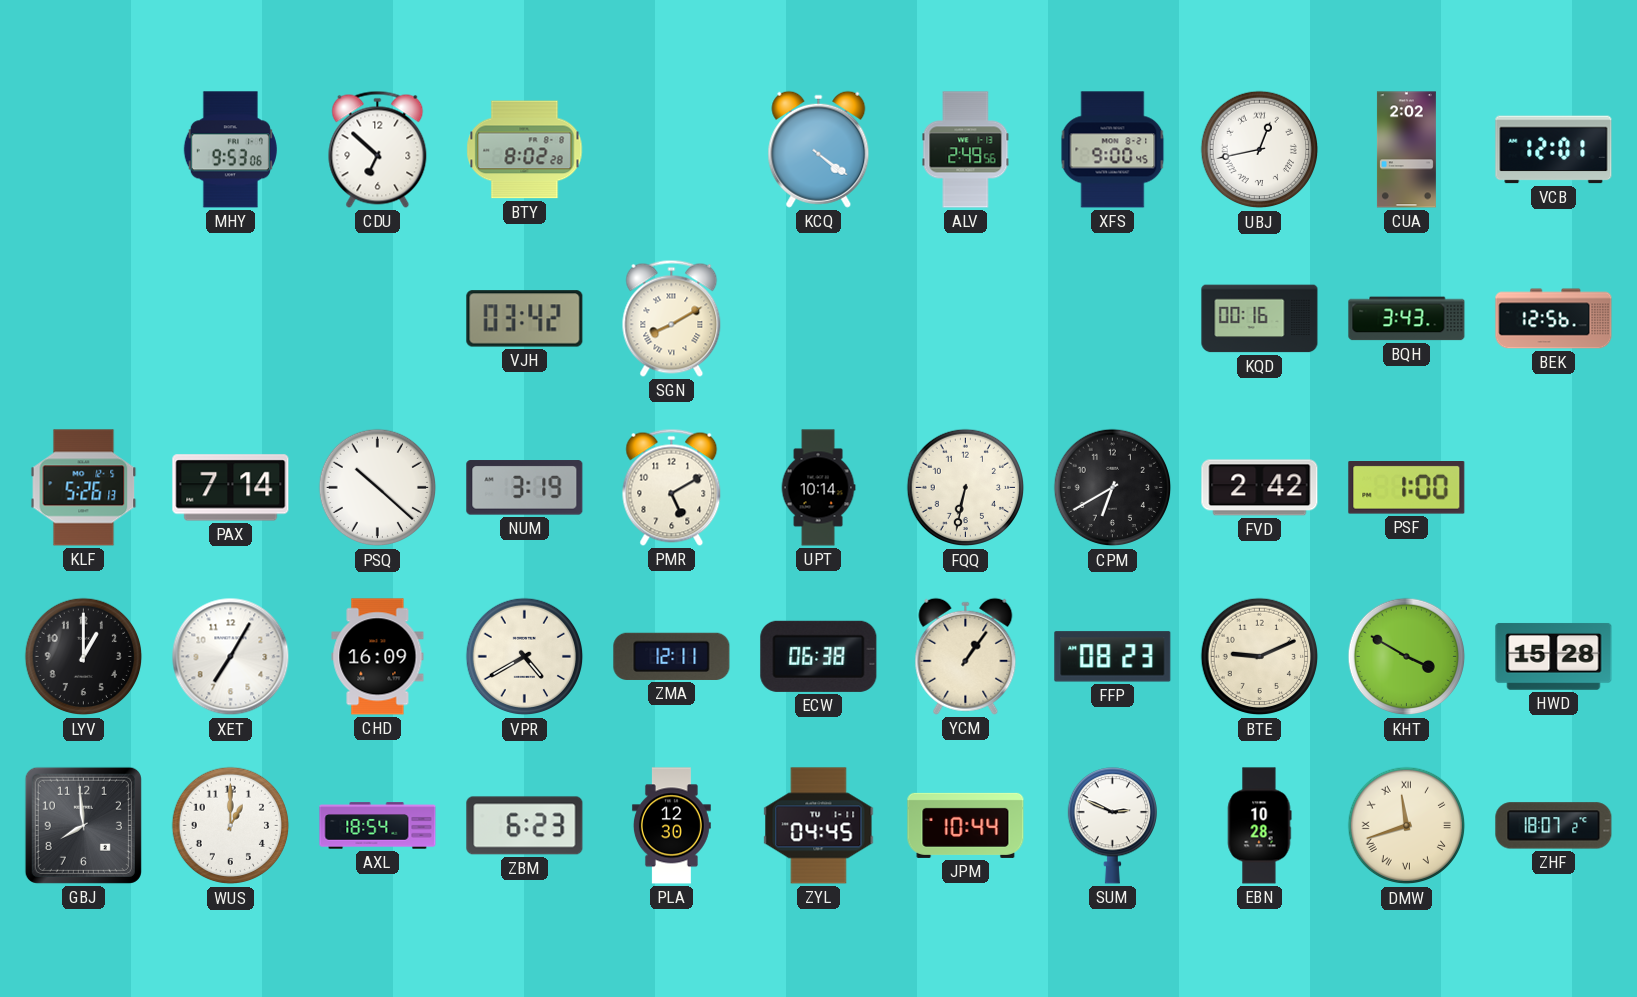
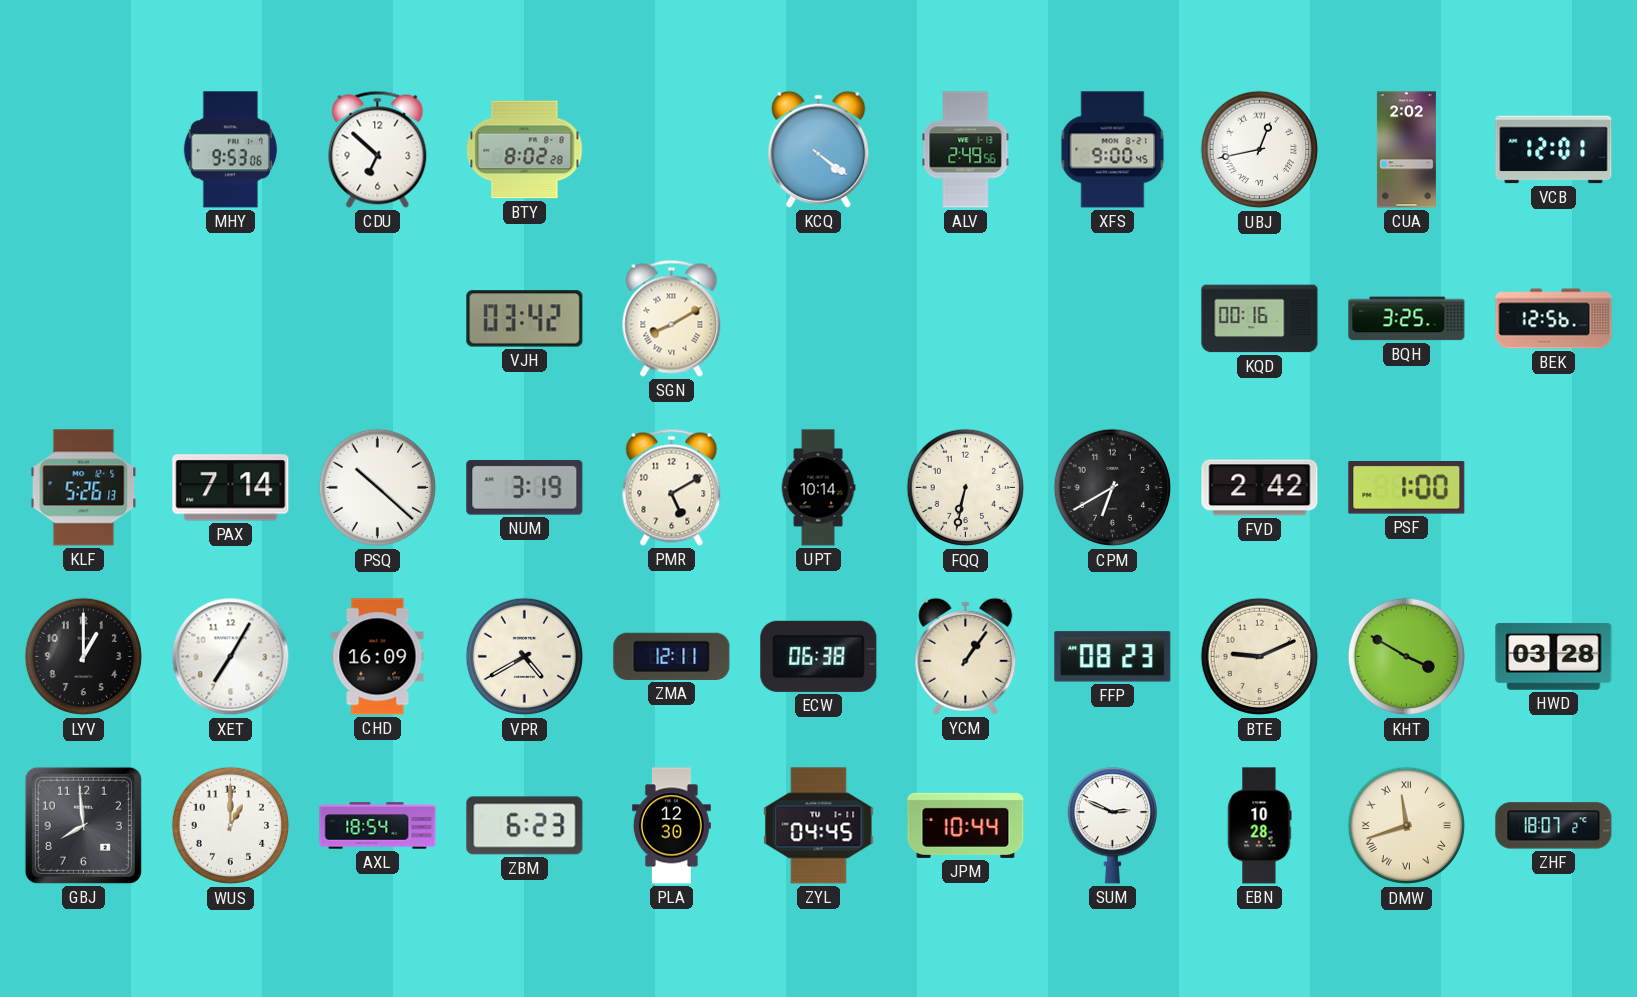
BQH: 3:43 -> 3:25 (1407, 319)
HWD: 15:28 -> 03:28 (1554, 656)
